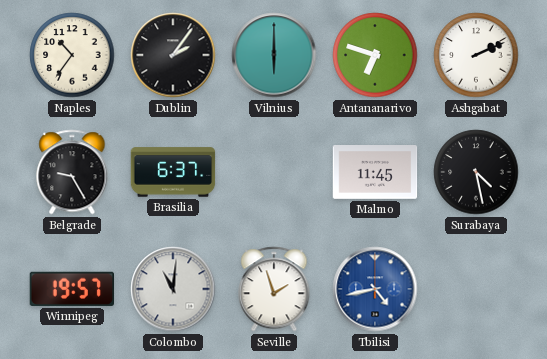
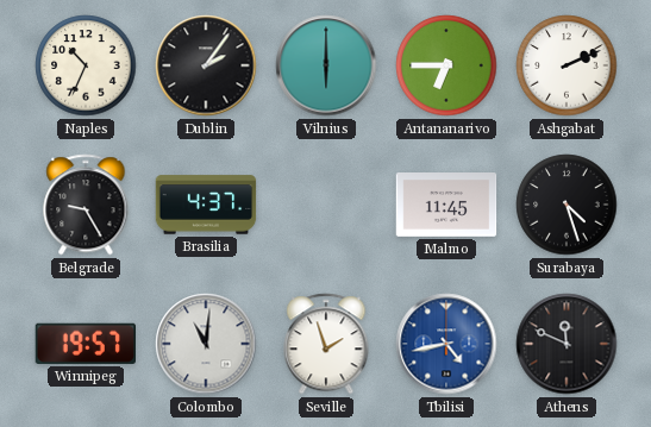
Naples: 10:36 -> 10:34 (86, 65)
Antananarivo: 6:48 -> 6:45 (446, 65)
Brasilia: 6:37 -> 4:37 (206, 205)
Surabaya: 4:28 -> 4:27 (567, 205)
Athens: none -> 11:49 (567, 344)
